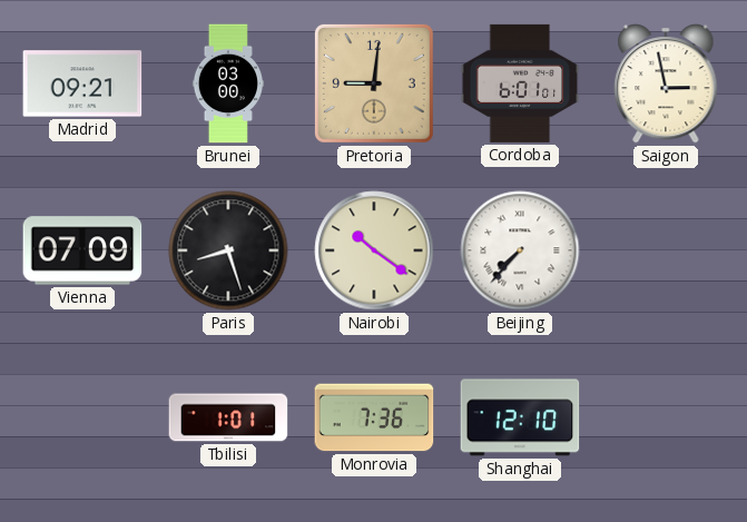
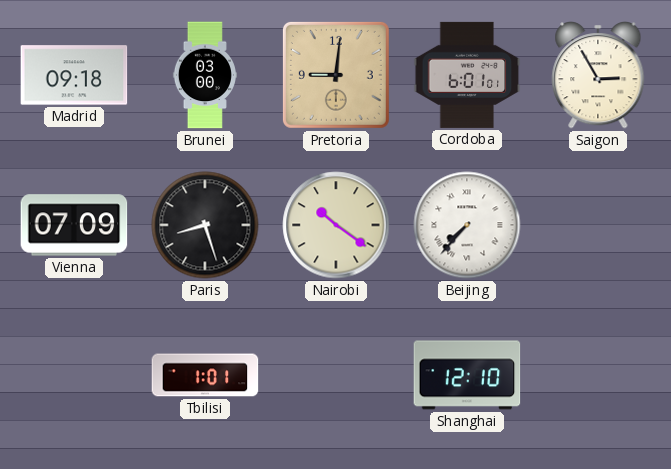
Madrid: 09:21 -> 09:18 (74, 75)
Saigon: 2:58 -> 2:55 (598, 76)
Monrovia: 7:36 -> none (374, 417)
